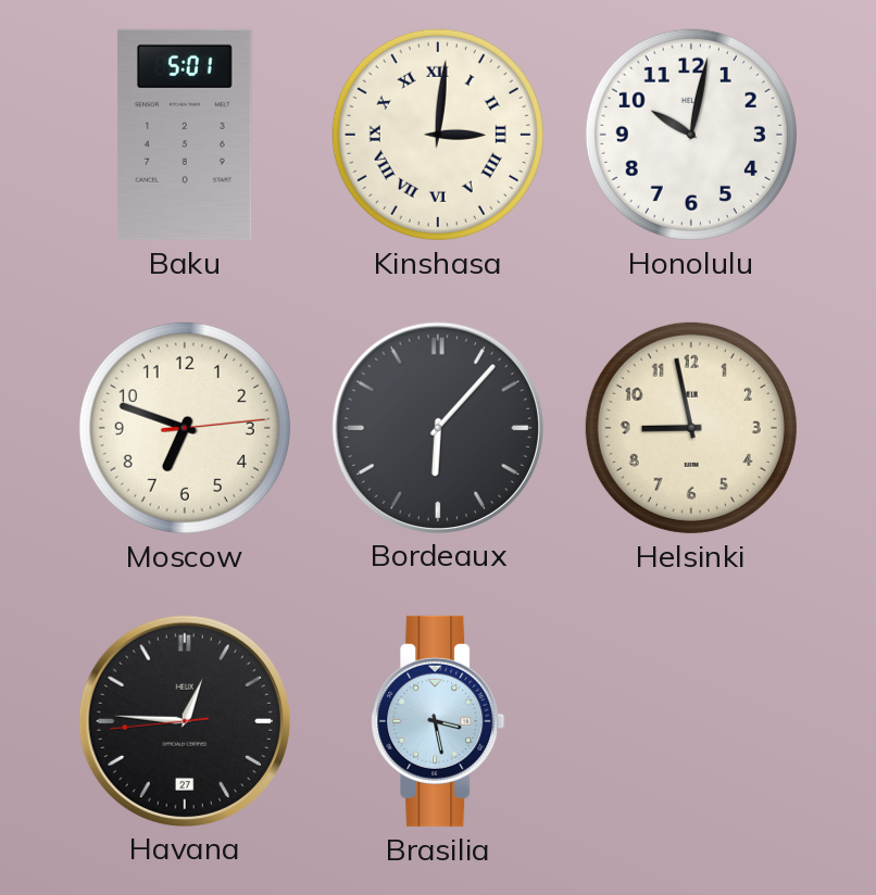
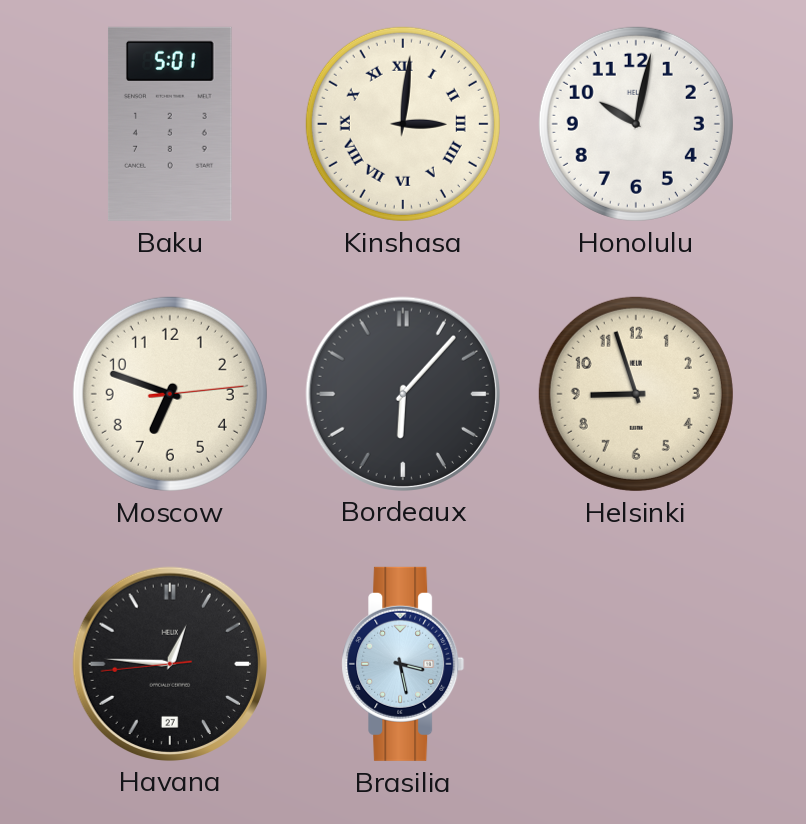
Helsinki: 8:58 -> 8:57 (636, 394)
